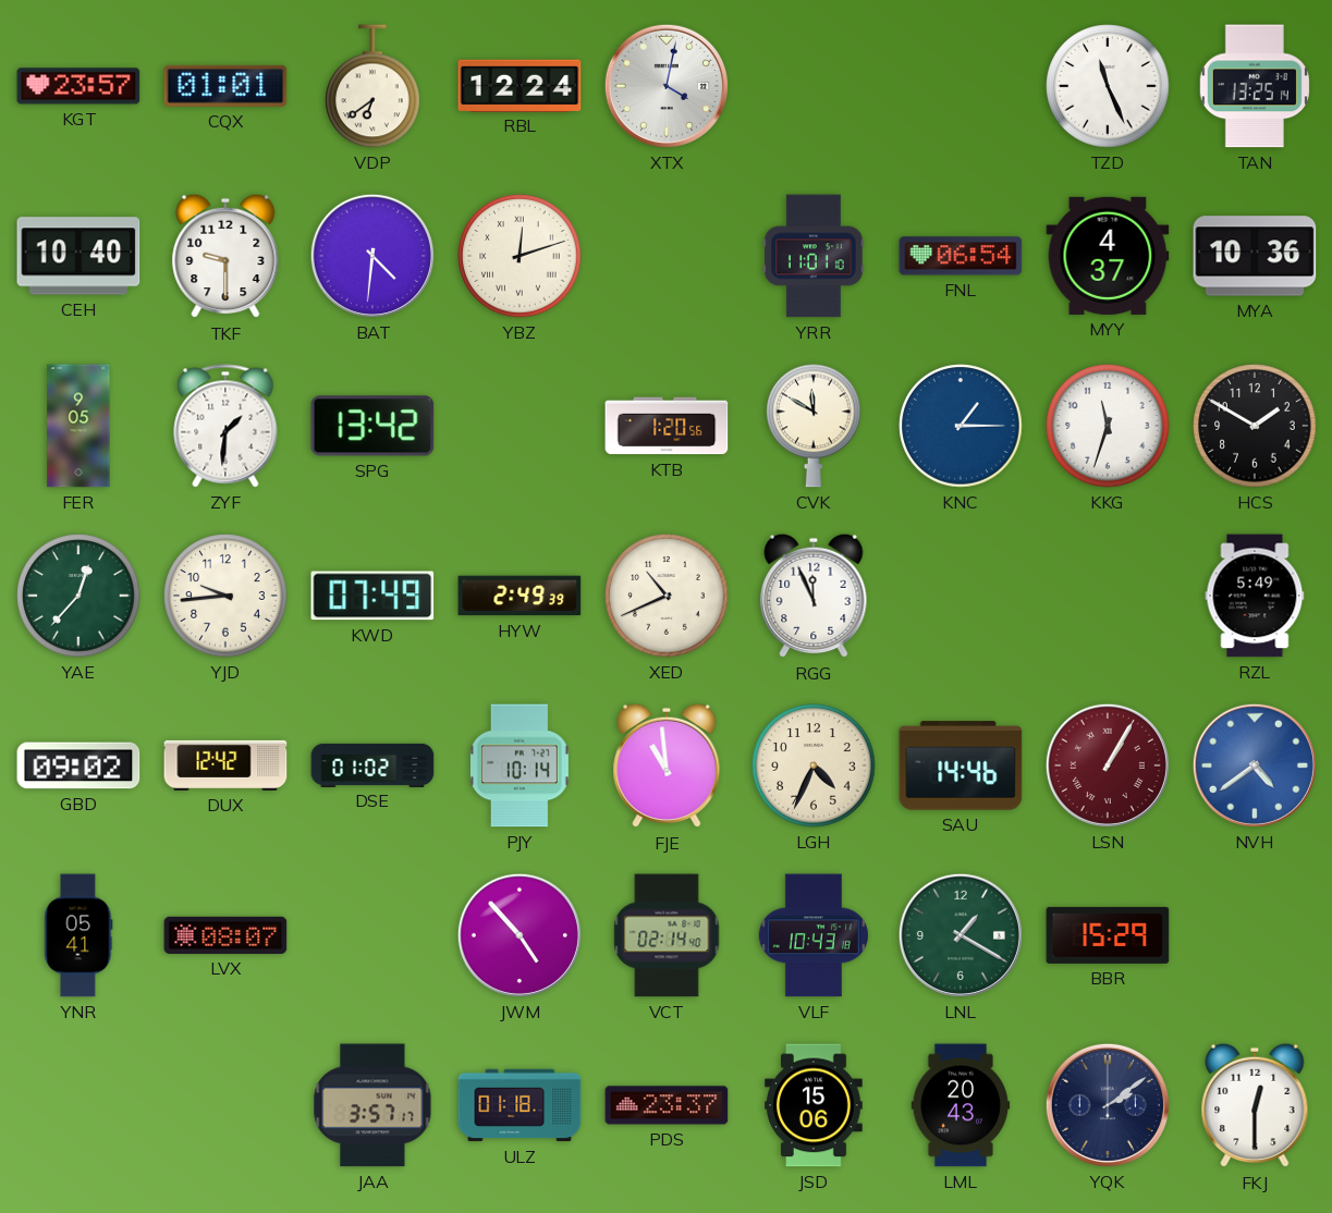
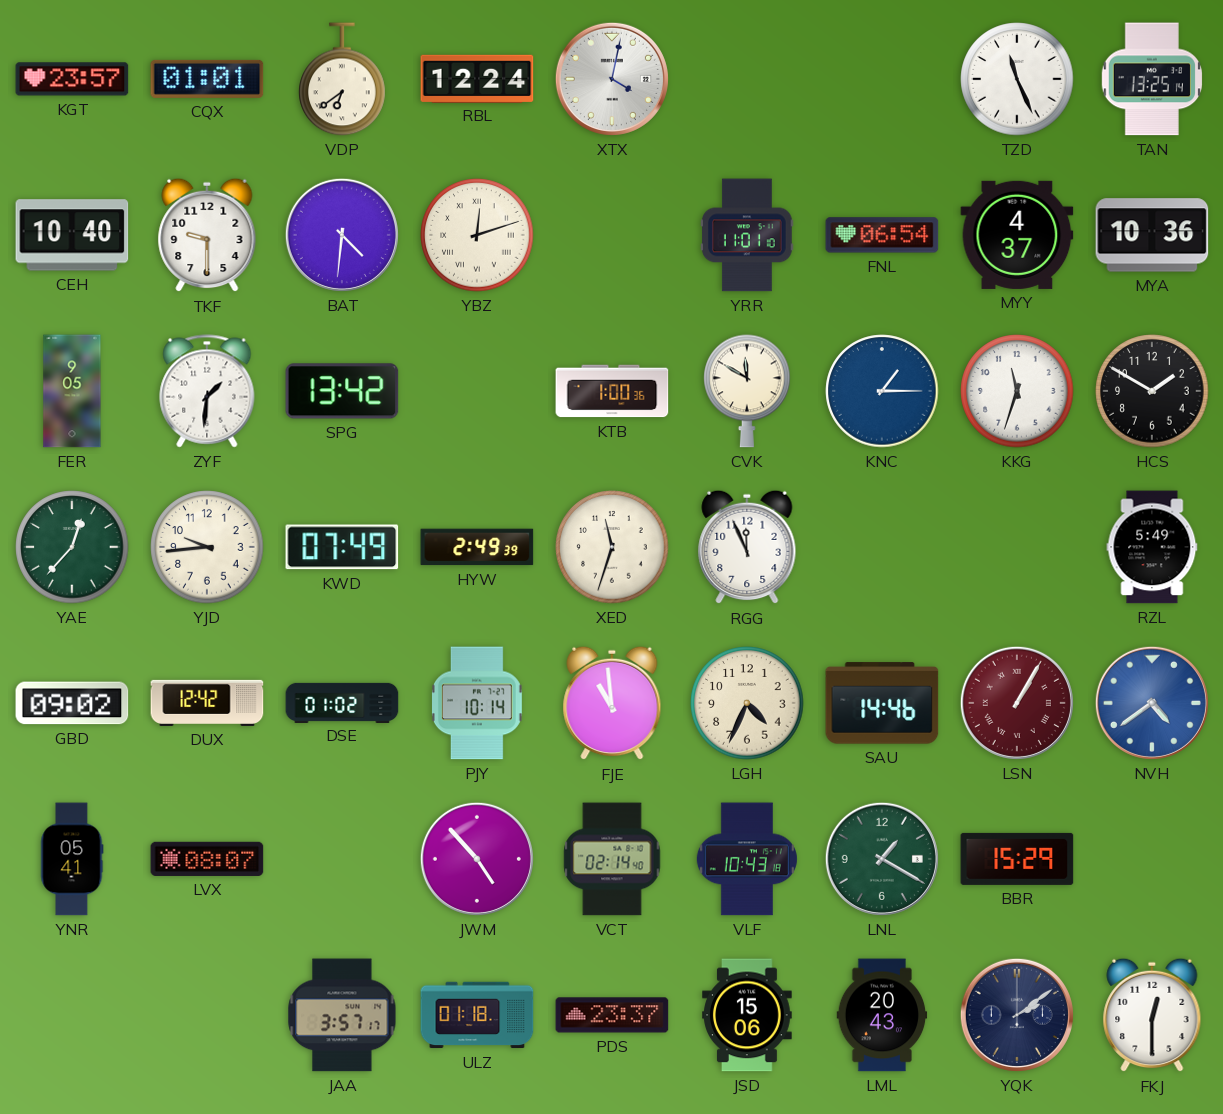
KTB: 1:20 -> 1:00 (612, 391)
XED: 10:41 -> 11:33 (612, 547)
